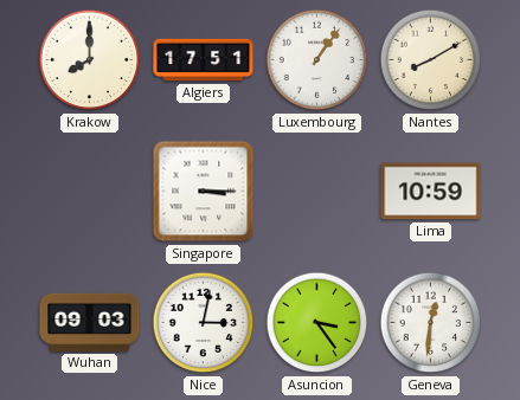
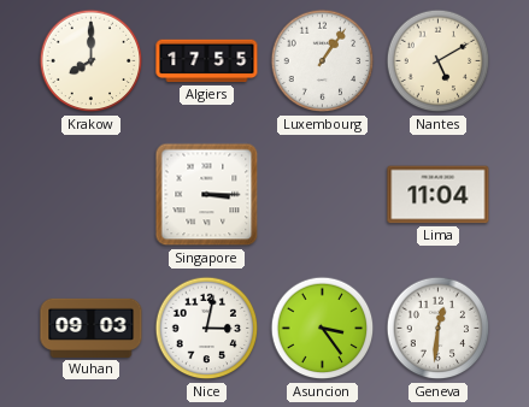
Algiers: 17:51 -> 17:55 (207, 61)
Nantes: 8:10 -> 5:10 (439, 61)
Lima: 10:59 -> 11:04 (439, 195)
